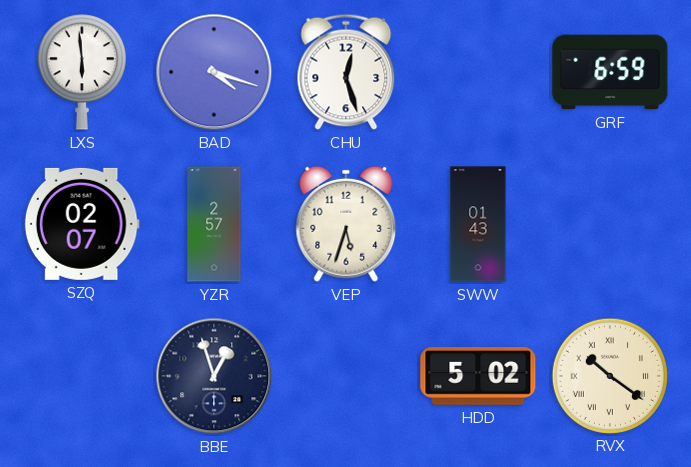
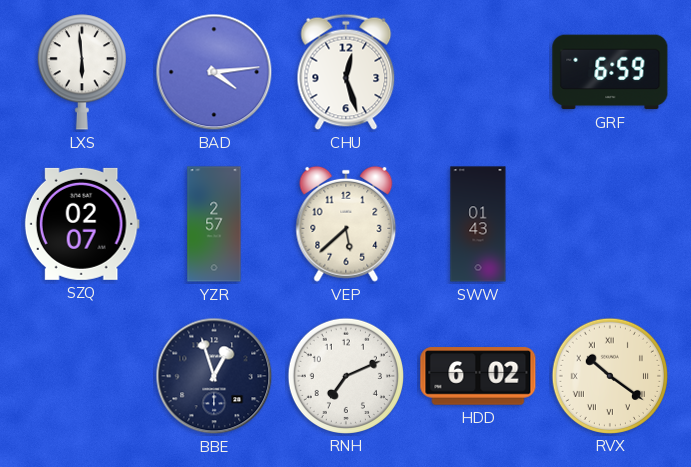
BAD: 4:18 -> 4:14 (214, 72)
VEP: 5:33 -> 5:38 (346, 224)
RNH: none -> 7:11 (345, 375)
HDD: 5:02 -> 6:02 (478, 376)
